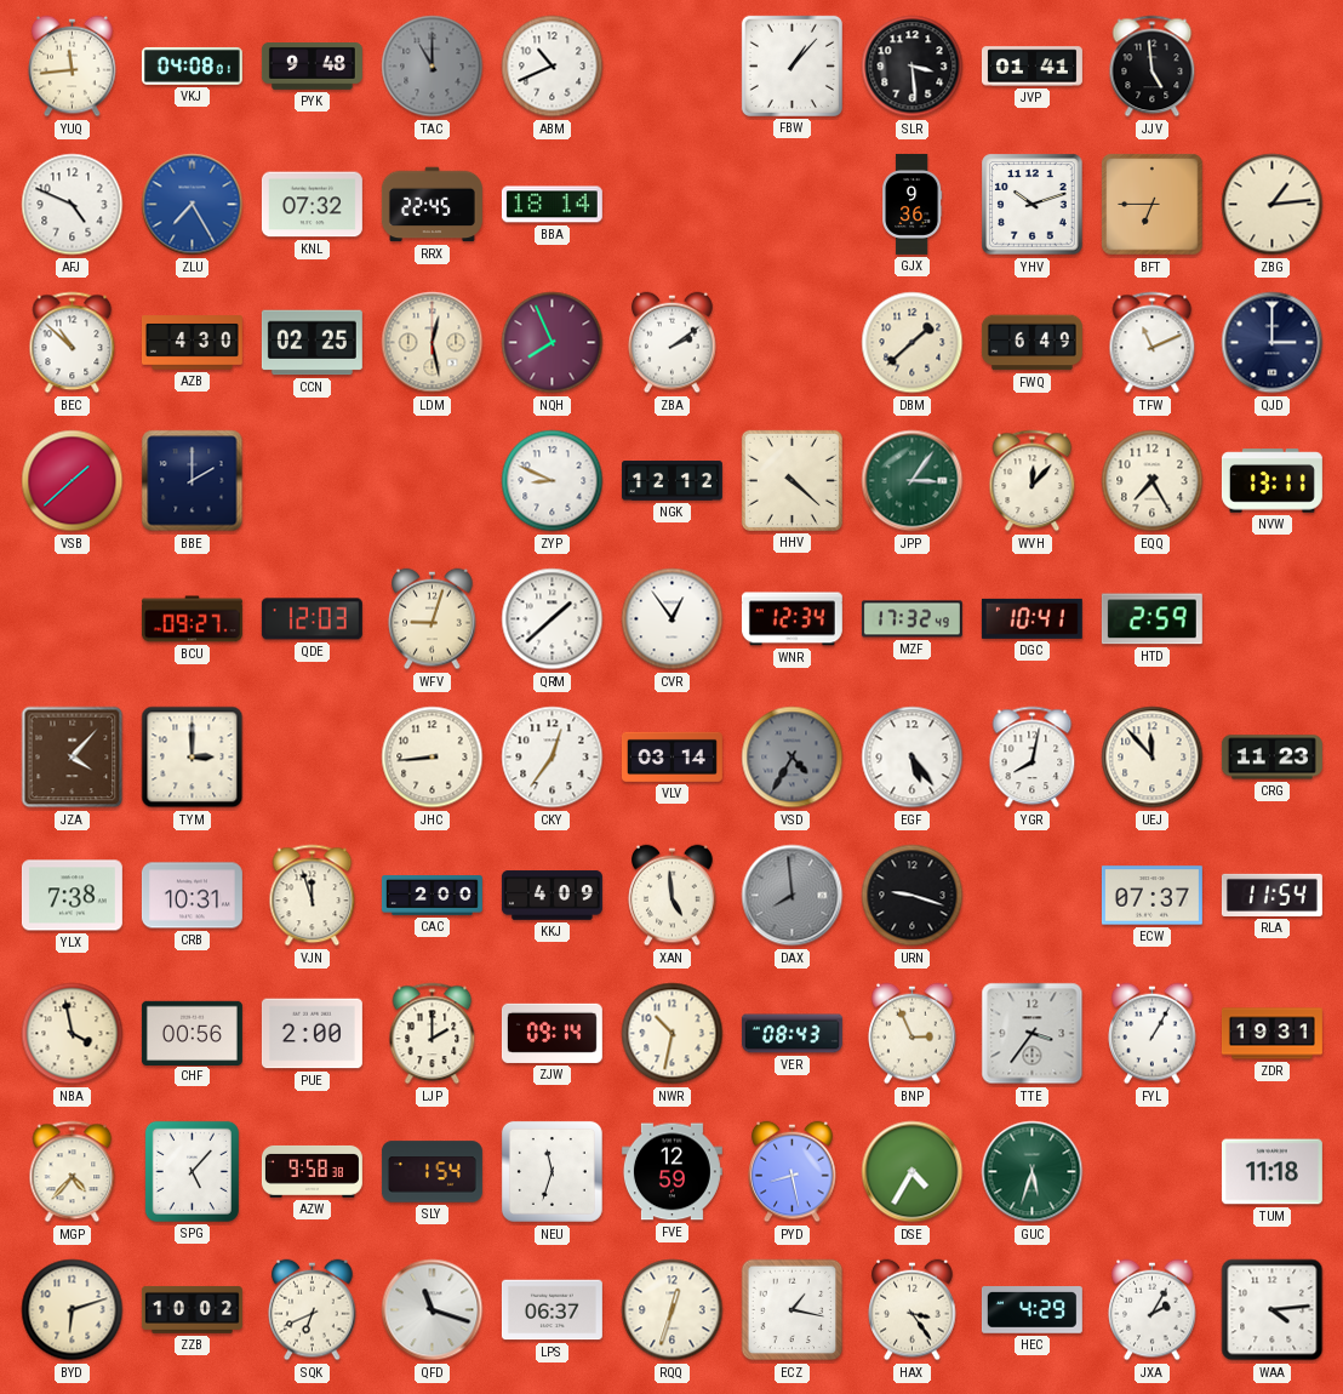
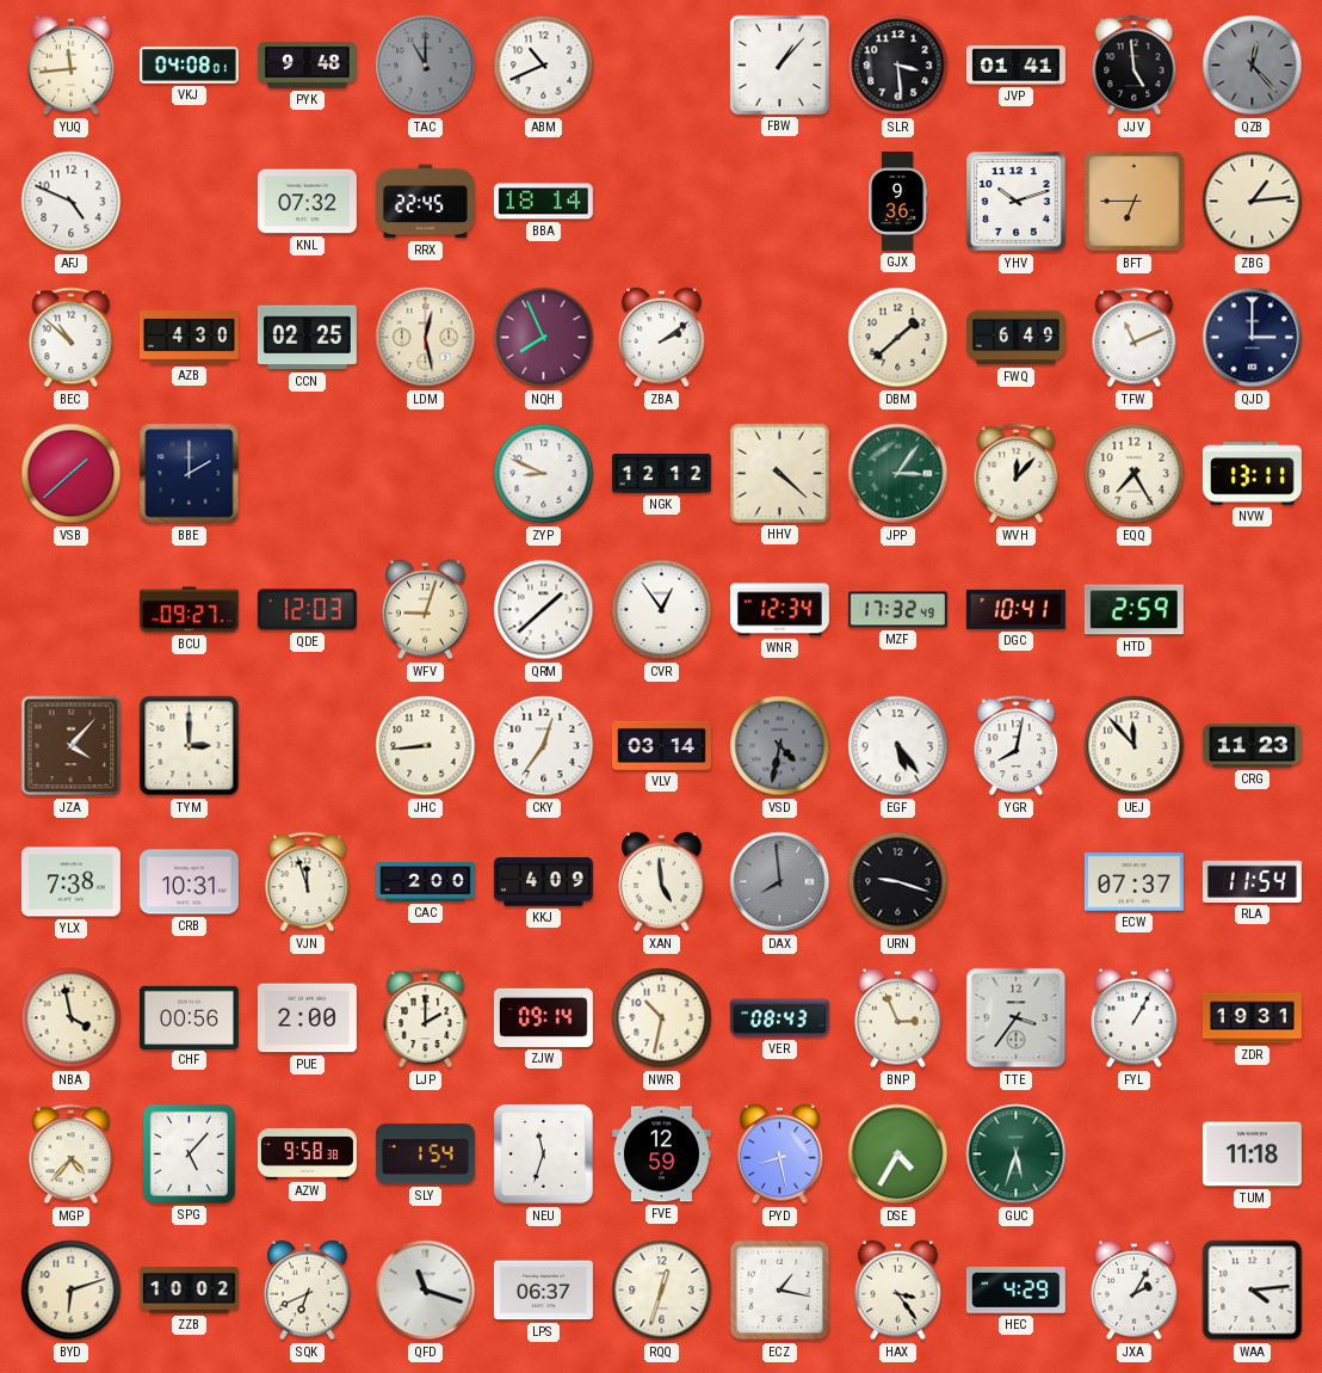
QZB: none -> 12:23 (1253, 66)
ZLU: 7:25 -> none (193, 205)
VSD: 4:35 -> 4:32 (780, 746)
